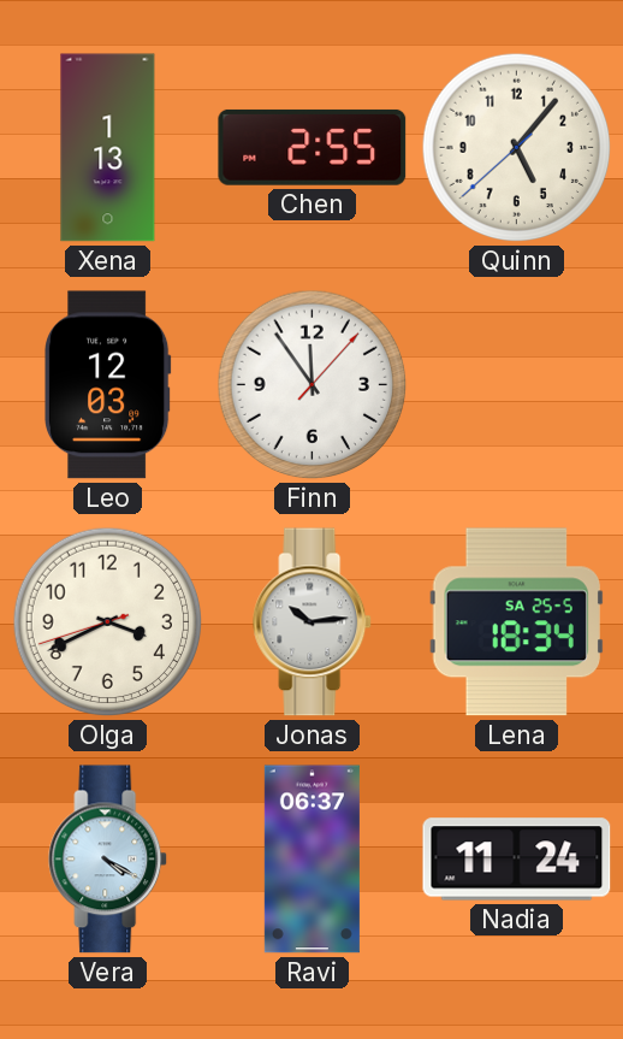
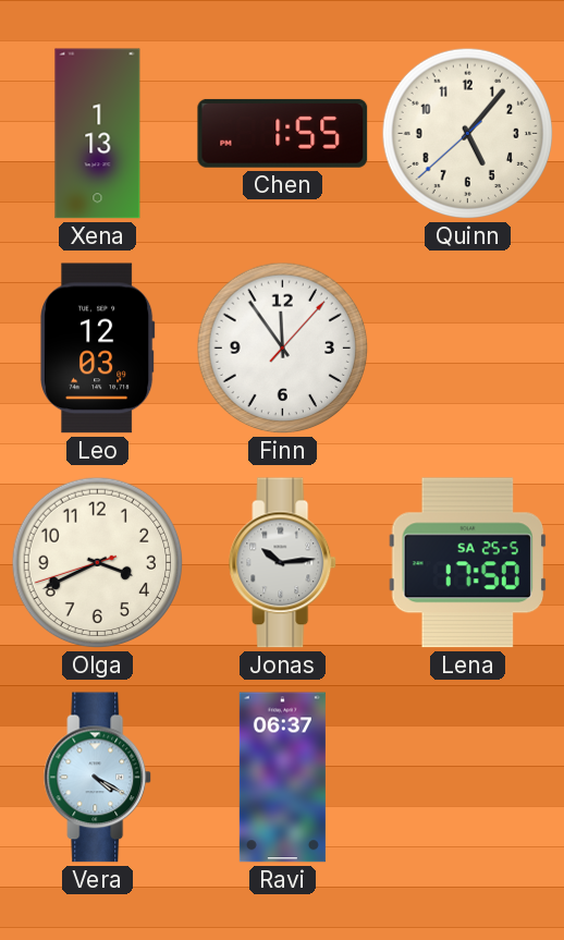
Chen: 2:55 -> 1:55 (283, 133)
Lena: 18:34 -> 17:50 (467, 563)
Nadia: 11:24 -> none (517, 860)
